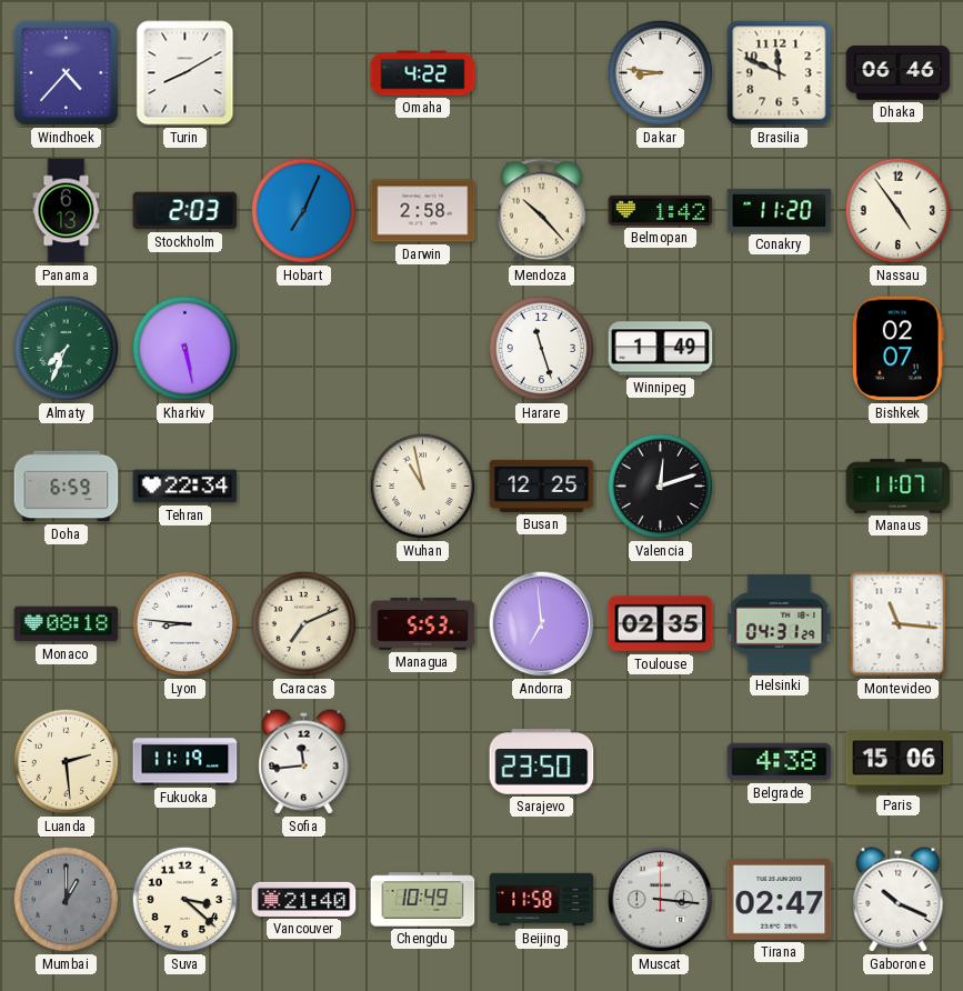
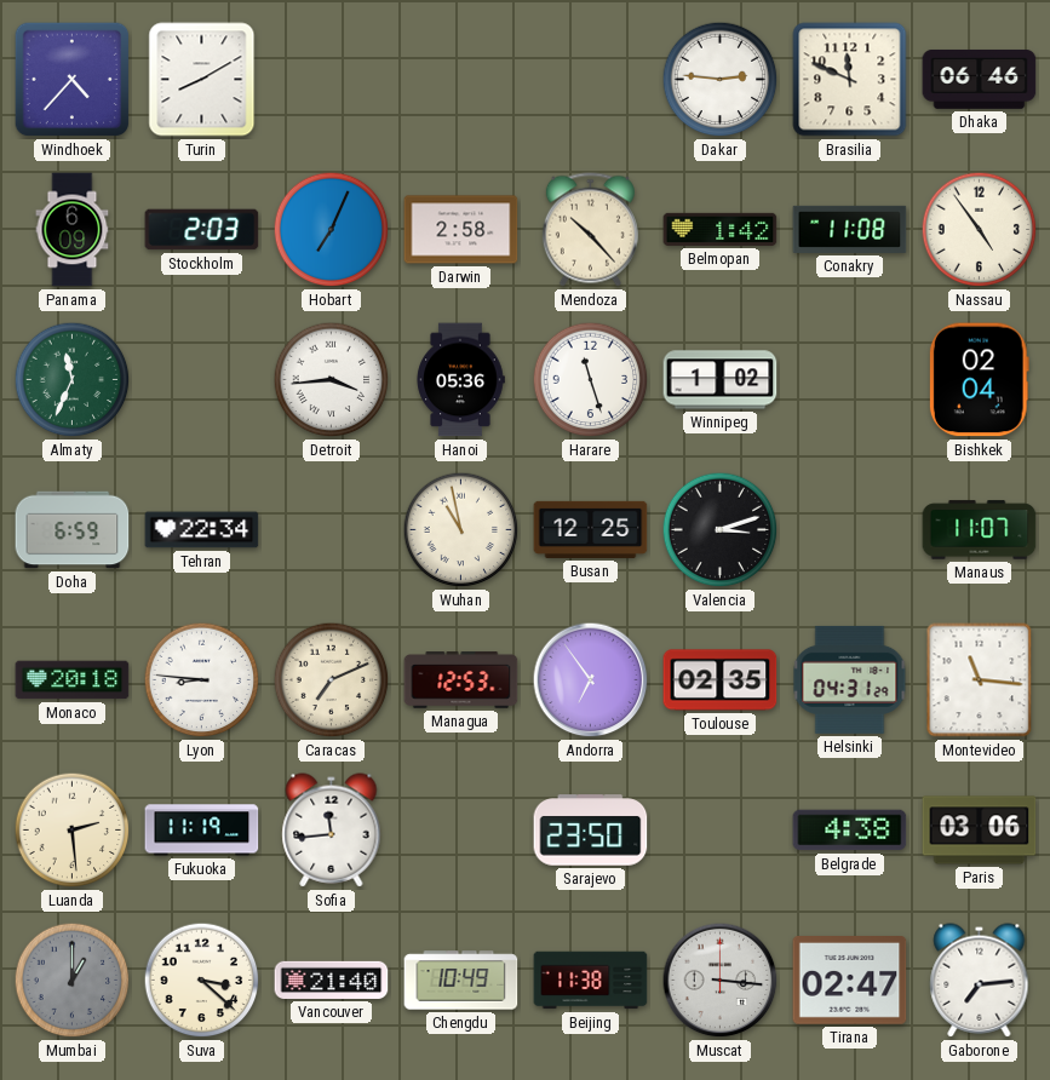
Omaha: 4:22 -> none (423, 73)
Dakar: 8:46 -> 2:46 (721, 80)
Panama: 6:13 -> 6:09 (73, 230)
Conakry: 11:20 -> 11:08 (850, 229)
Almaty: 7:34 -> 11:34 (73, 380)
Kharkiv: 5:28 -> none (185, 349)
Detroit: none -> 3:44 (332, 380)
Hanoi: none -> 05:36 (460, 380)
Winnipeg: 1:49 -> 1:02 (721, 380)
Bishkek: 02:07 -> 02:04 (979, 380)
Valencia: 12:12 -> 3:12 (721, 530)
Monaco: 08:18 -> 20:18 (73, 680)
Managua: 5:53 -> 12:53 (461, 680)
Andorra: 6:59 -> 6:54 (591, 680)
Paris: 15:06 -> 03:06 (980, 831)
Beijing: 11:58 -> 11:38 (591, 981)
Gaborone: 10:19 -> 7:14 (980, 981)
